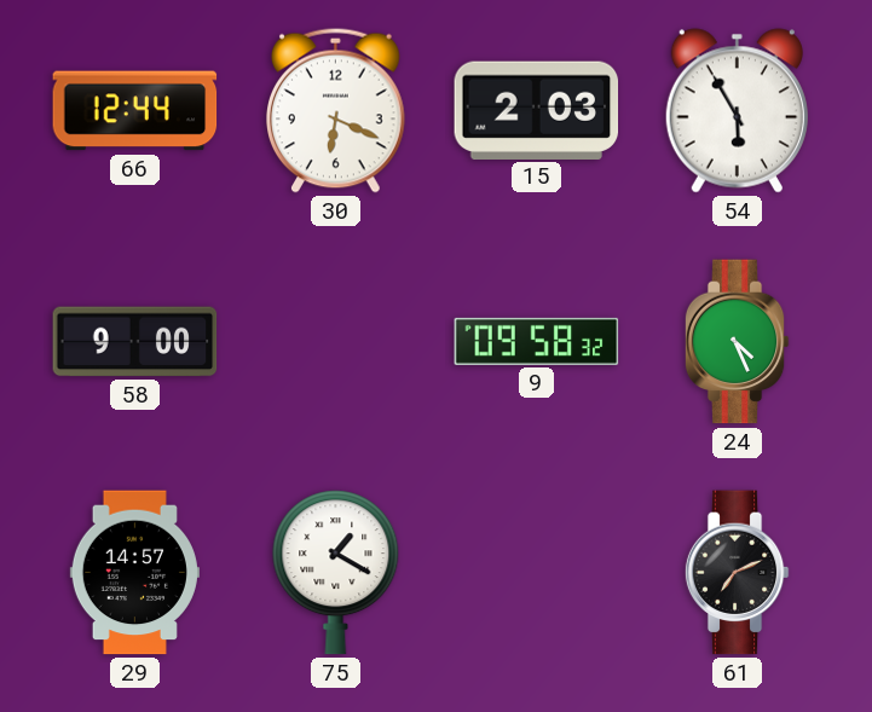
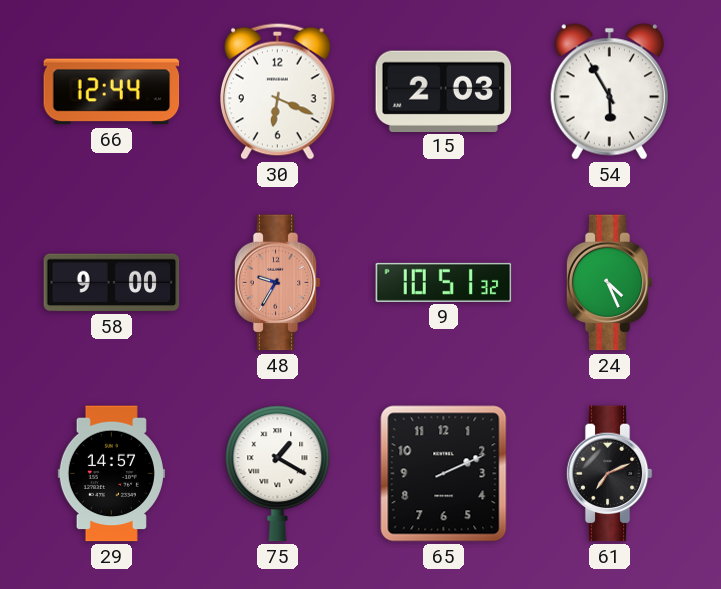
48: none -> 9:35 (277, 283)
9: 09:58 -> 10:51 (444, 282)
65: none -> 2:11 (444, 474)
